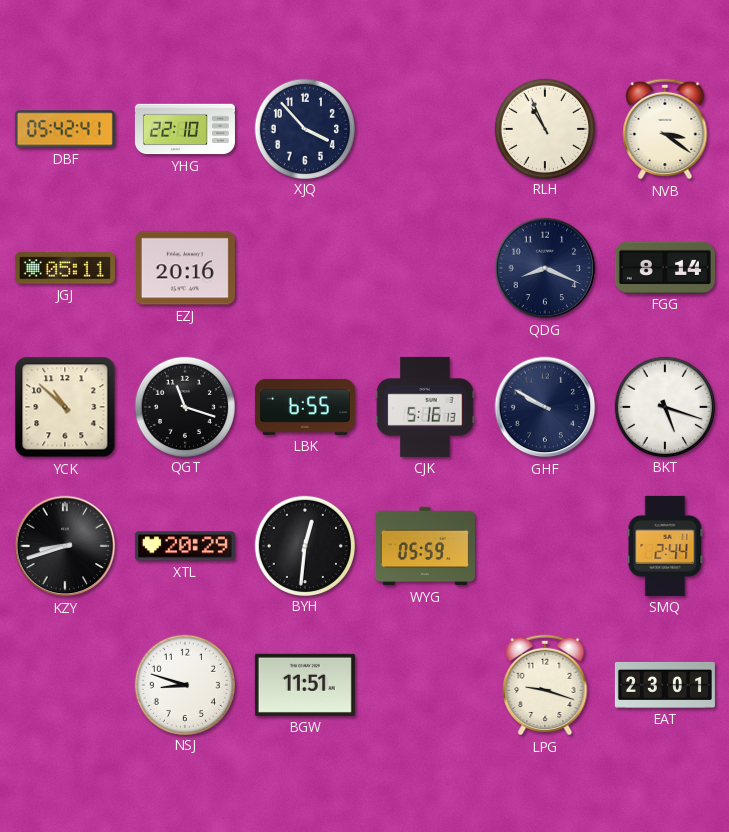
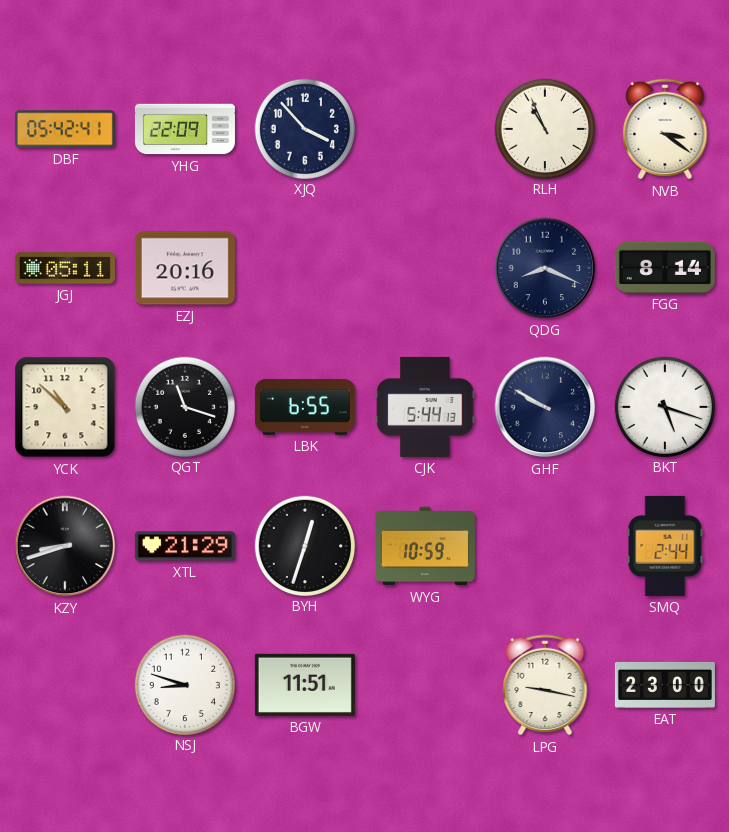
YHG: 22:10 -> 22:09 (185, 129)
CJK: 5:16 -> 5:44 (425, 407)
XTL: 20:29 -> 21:29 (185, 546)
BYH: 12:31 -> 12:33 (304, 545)
WYG: 05:59 -> 10:59 (425, 546)
LPG: 9:18 -> 9:17 (545, 685)
EAT: 23:01 -> 23:00 (665, 685)
